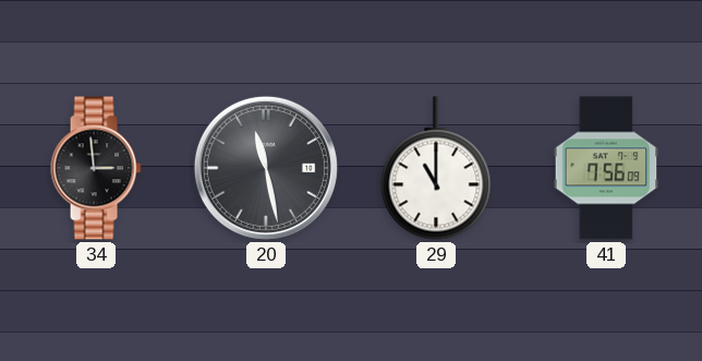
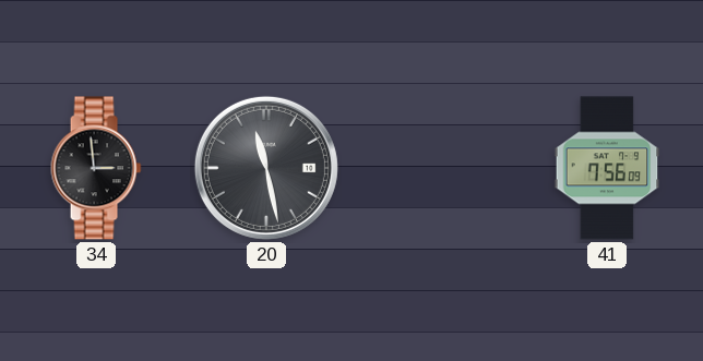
29: 11:00 -> none (436, 168)
